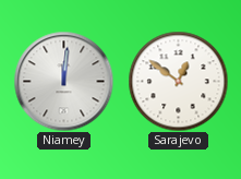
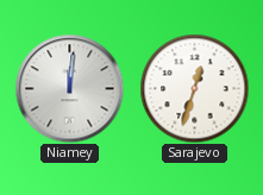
Sarajevo: 12:51 -> 12:33 (194, 88)
